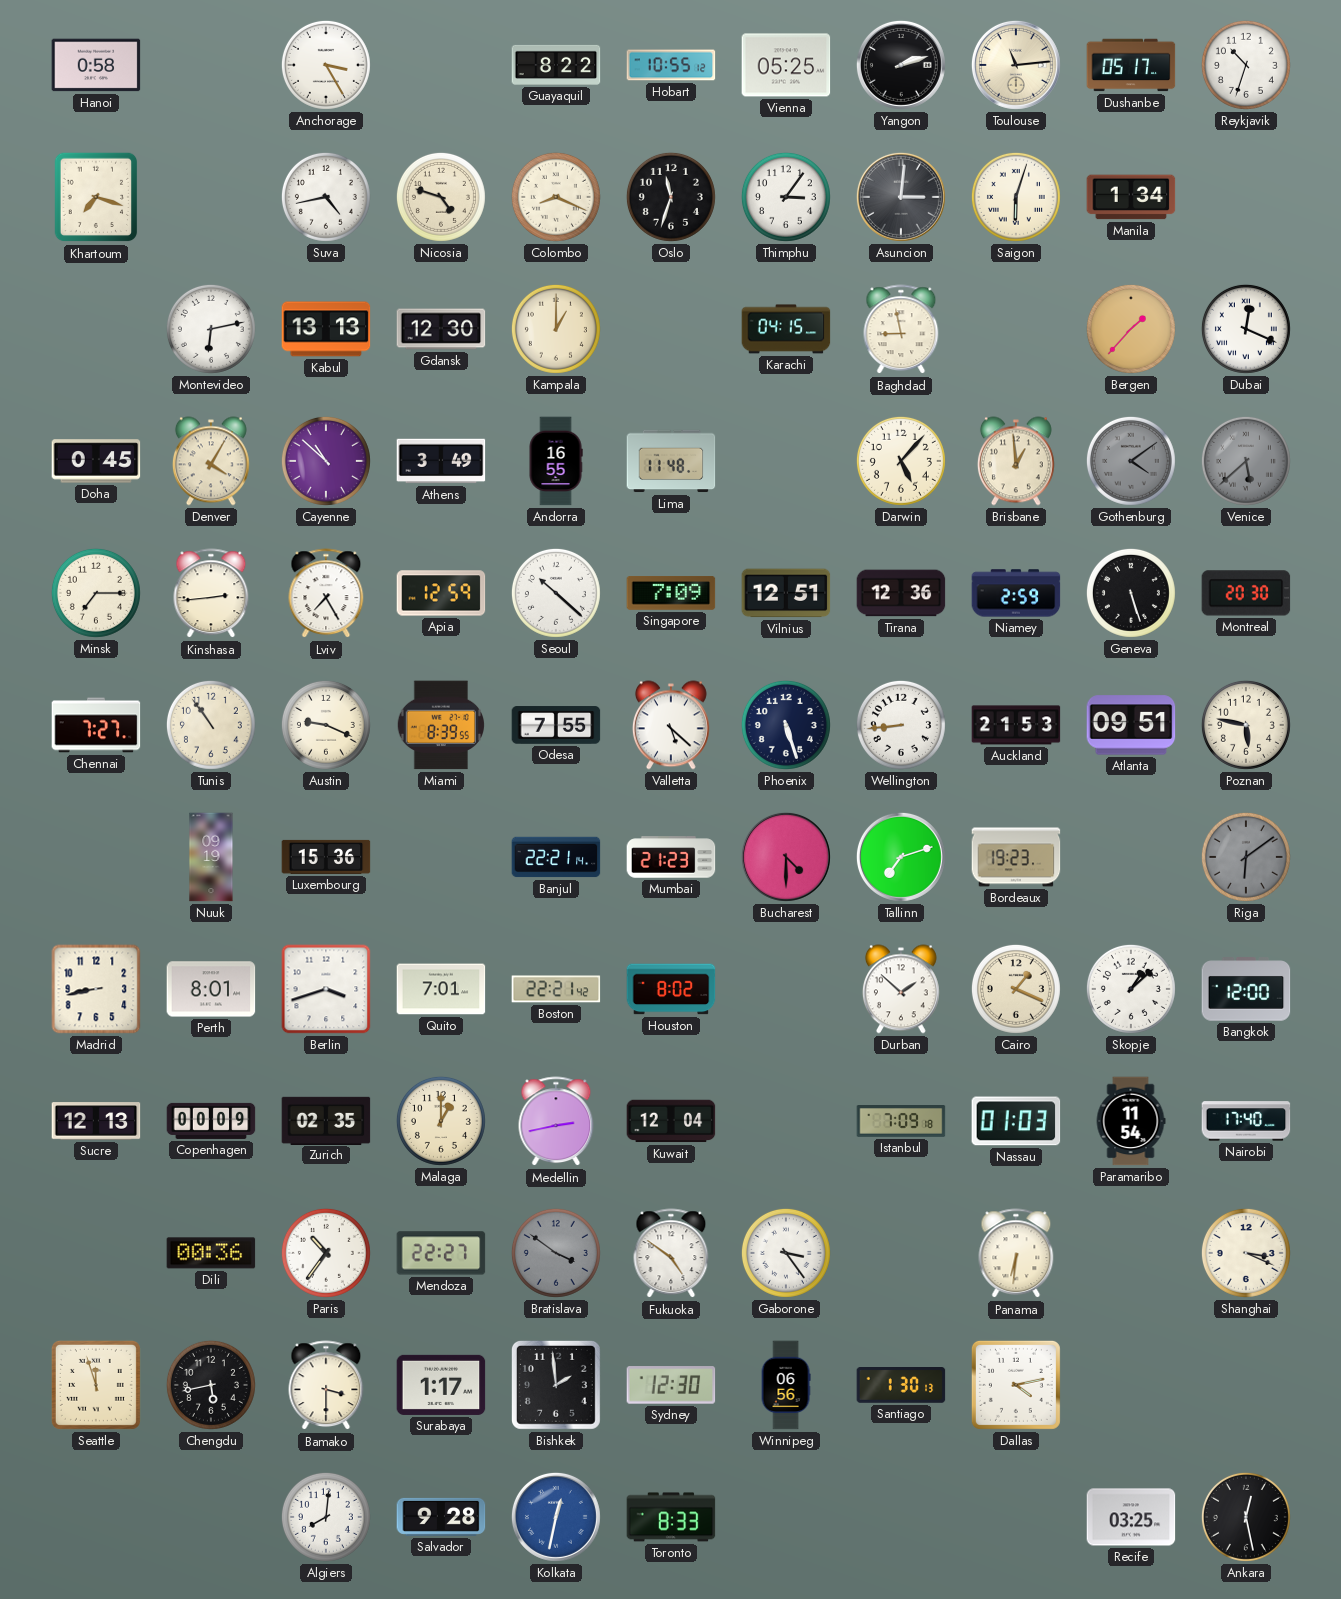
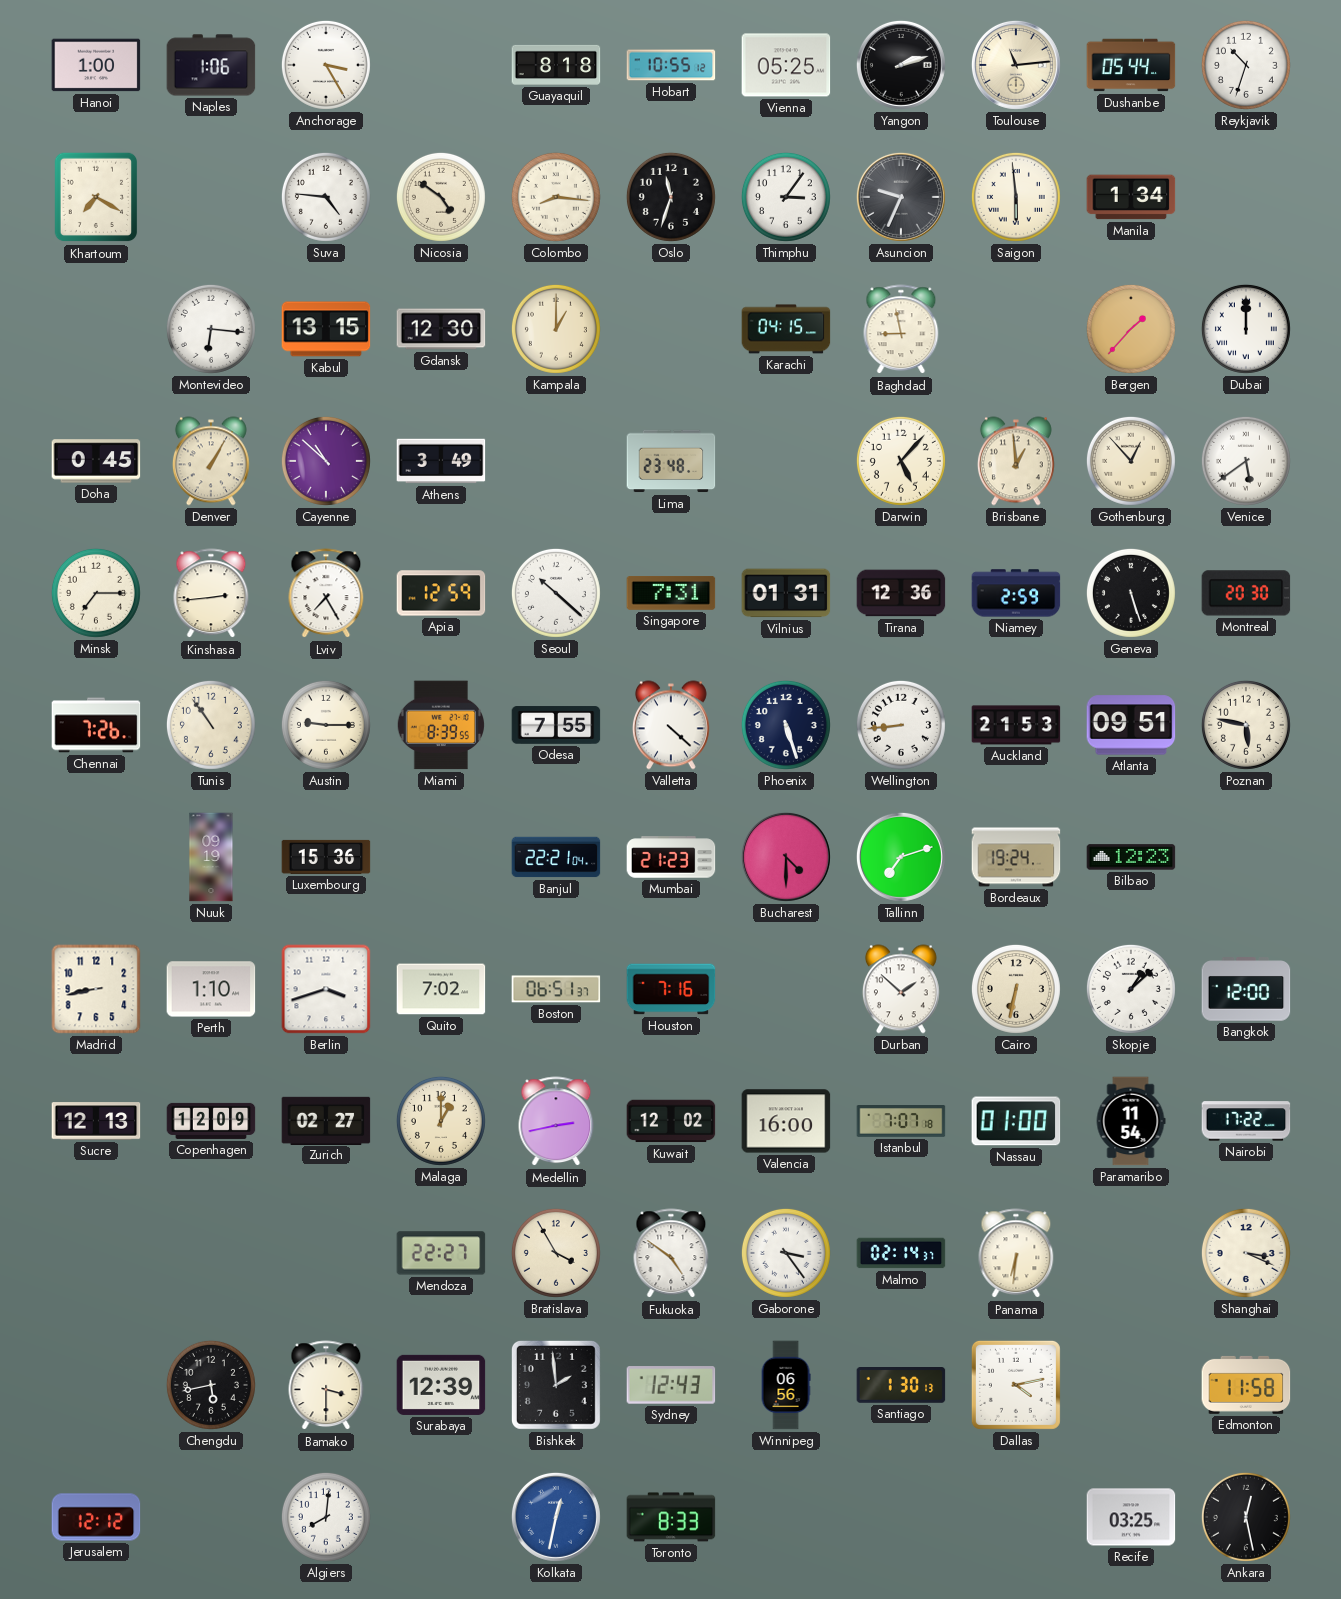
Hanoi: 0:58 -> 1:00 (96, 65)
Naples: none -> 1:06 (211, 65)
Guayaquil: 8:22 -> 8:18 (556, 65)
Dushanbe: 05:17 -> 05:44 (1131, 65)
Khartoum: 7:18 -> 7:20 (96, 197)
Suva: 4:43 -> 4:46 (326, 197)
Nicosia: 4:48 -> 4:51 (441, 197)
Colombo: 8:19 -> 8:16 (556, 197)
Asuncion: 3:01 -> 9:34 (901, 197)
Saigon: 6:03 -> 5:59 (1016, 197)
Montevideo: 6:13 -> 6:16 (211, 329)
Kabul: 13:13 -> 13:15 (326, 329)
Dubai: 12:19 -> 12:00 (1246, 329)
Denver: 4:05 -> 1:05 (211, 461)
Andorra: 16:55 -> none (556, 461)
Lima: 11:48 -> 23:48 (671, 461)
Gothenburg: 4:09 -> 12:53 (1131, 461)
Gothenburg dial: grey -> cream (1131, 461)
Venice: 5:38 -> 5:39 (1246, 461)
Venice dial: grey -> white (1246, 461)
Singapore: 7:09 -> 7:31 (671, 594)
Vilnius: 12:51 -> 01:31 (786, 593)
Chennai: 7:27 -> 7:26 (96, 725)
Austin: 9:19 -> 9:15 (326, 725)
Valletta: 5:22 -> 4:22 (671, 725)
Banjul: 22:21:14 -> 22:21:04 (556, 857)
Bordeaux: 19:23 -> 19:24 (1016, 857)
Bilbao: none -> 12:23 (1131, 857)
Riga: 6:09 -> none (1246, 857)
Perth: 8:01 -> 1:10 (211, 989)
Quito: 7:01 -> 7:02 (441, 989)
Boston: 22:21 -> 06:51 (556, 989)
Houston: 8:02 -> 7:16 (671, 989)
Cairo: 1:19 -> 6:32 (1016, 989)
Copenhagen: 00:09 -> 12:09 (211, 1121)
Zurich: 02:35 -> 02:27 (326, 1120)
Kuwait: 12:04 -> 12:02 (671, 1121)
Valencia: none -> 16:00 (786, 1121)
Istanbul: 7:09 -> 7:07 (901, 1121)
Nassau: 01:03 -> 01:00 (1016, 1121)
Nairobi: 17:40 -> 17:22 (1246, 1121)
Dili: 00:36 -> none (211, 1253)
Paris: 10:36 -> none (326, 1253)
Bratislava: 3:51 -> 3:55 (556, 1253)
Bratislava dial: grey -> cream (556, 1253)
Malmo: none -> 02:14 (901, 1253)
Seattle: 11:57 -> none (96, 1385)
Surabaya: 1:17 -> 12:39 (441, 1385)
Sydney: 12:30 -> 12:43 (671, 1385)
Edmonton: none -> 11:58 (1246, 1385)
Jerusalem: none -> 12:12 (96, 1517)
Salvador: 9:28 -> none (441, 1517)
